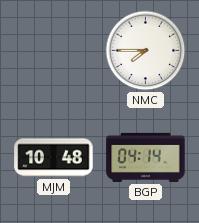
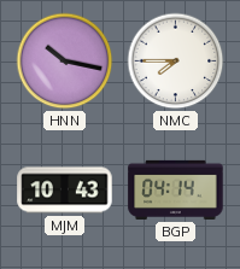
HNN: none -> 10:17 (65, 62)
MJM: 10:48 -> 10:43 (65, 191)
